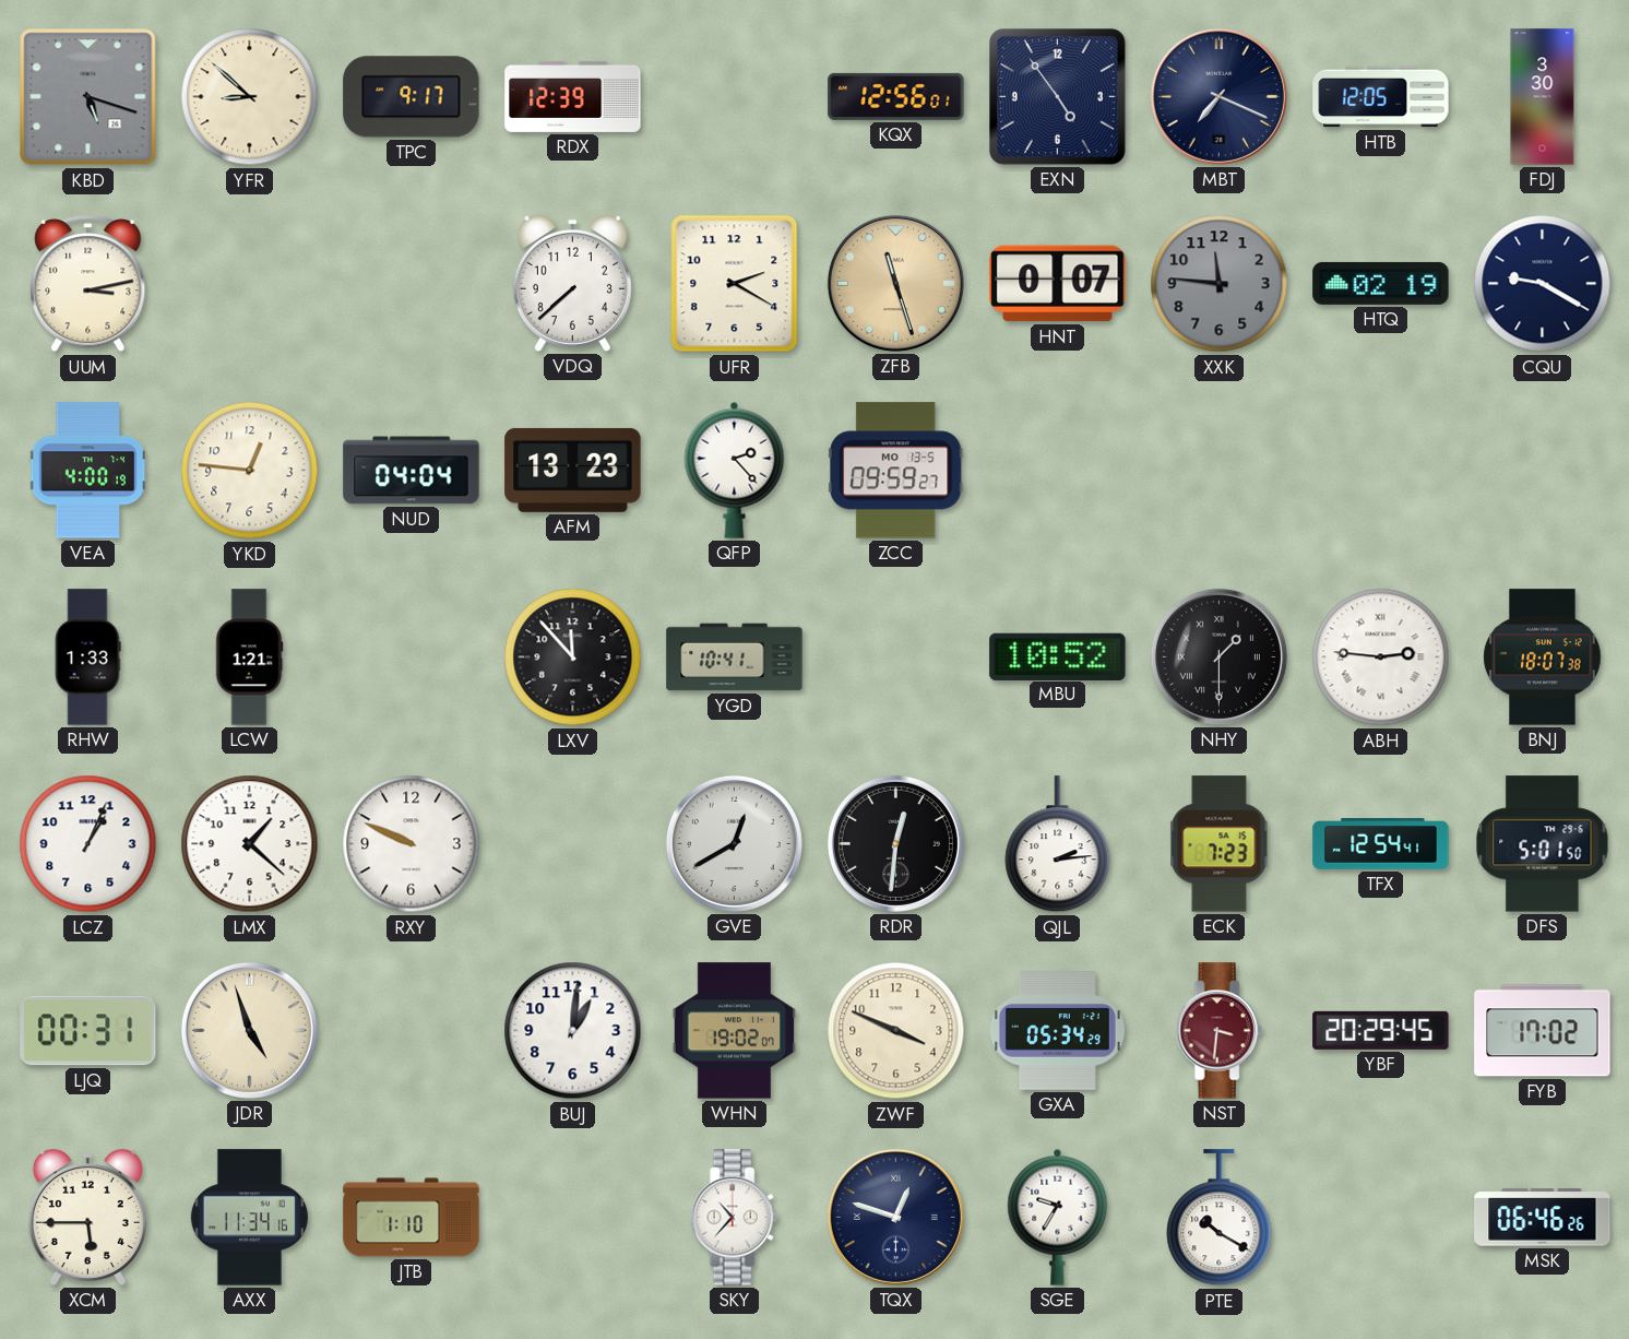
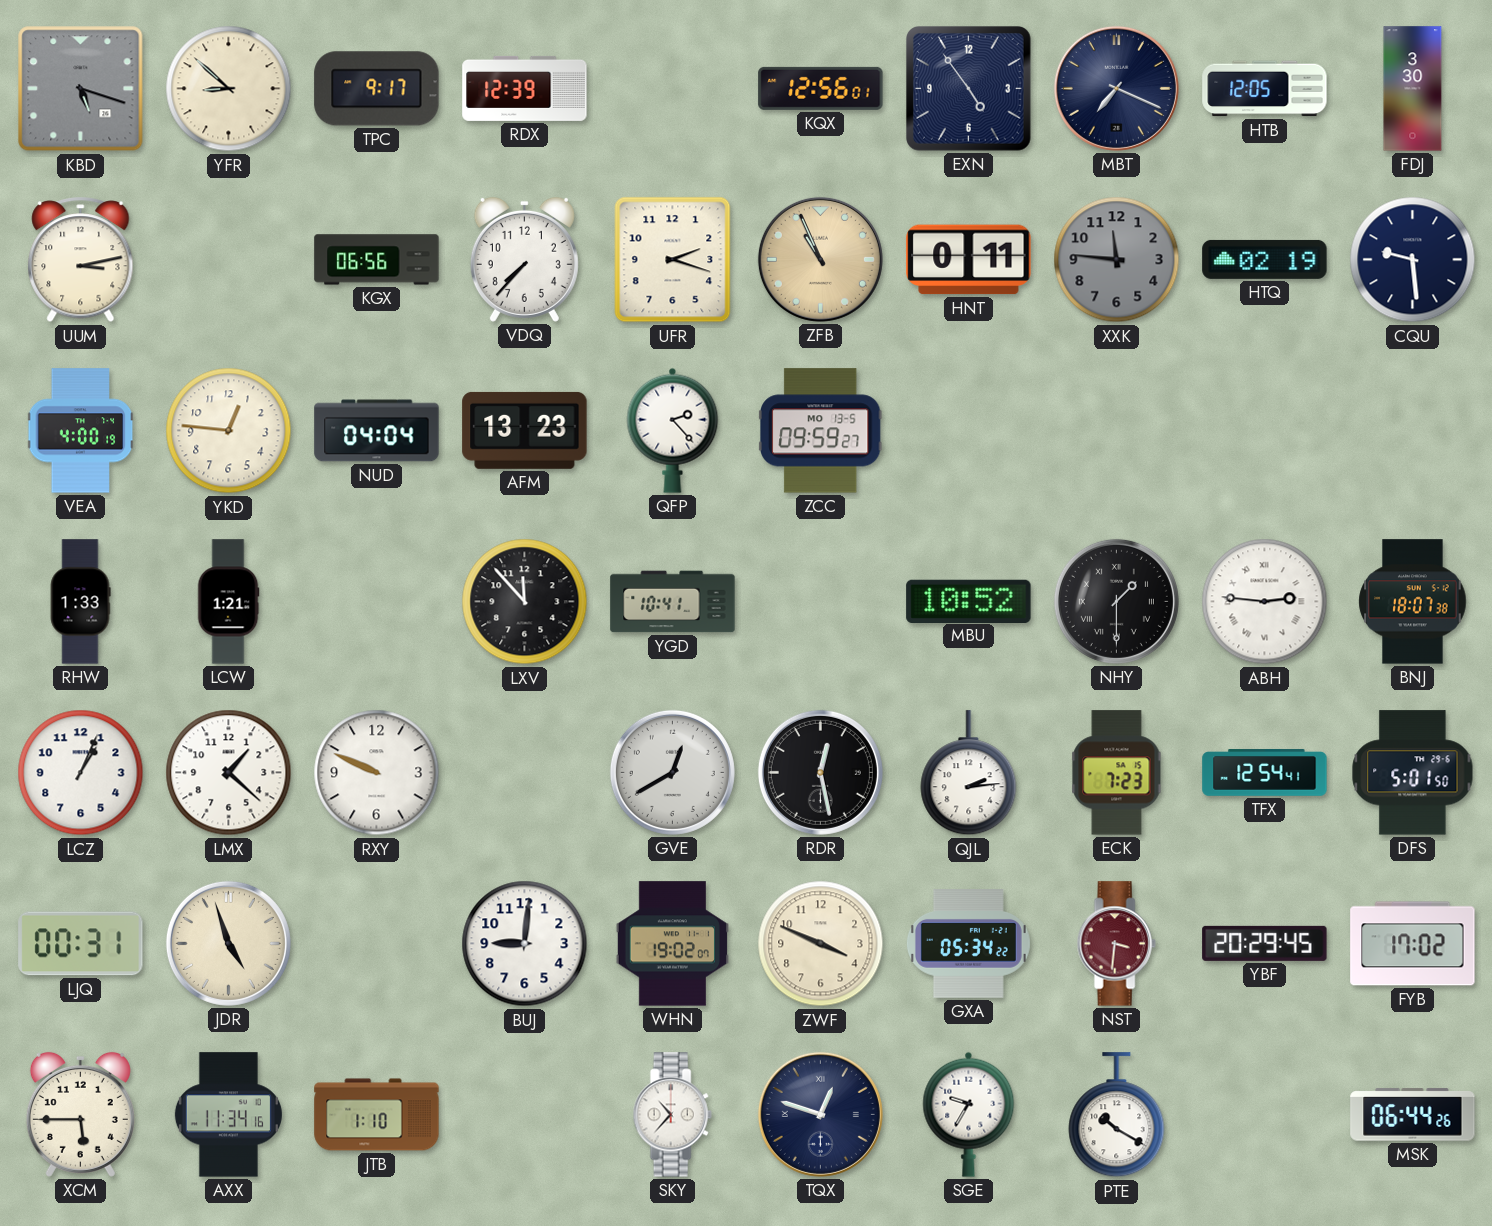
KGX: none -> 06:56 (377, 260)
VDQ: 7:38 -> 7:37 (524, 259)
UFR: 2:20 -> 2:18 (673, 260)
ZFB: 11:27 -> 10:56 (820, 259)
HNT: 0:07 -> 0:11 (969, 260)
CQU: 9:20 -> 9:29 (1413, 260)
RDR: 12:31 -> 12:28 (820, 772)
BUJ: 1:01 -> 9:01 (525, 944)
GXA: 05:34:29 -> 05:34:22 (968, 944)
MSK: 06:46 -> 06:44 (1413, 1115)
